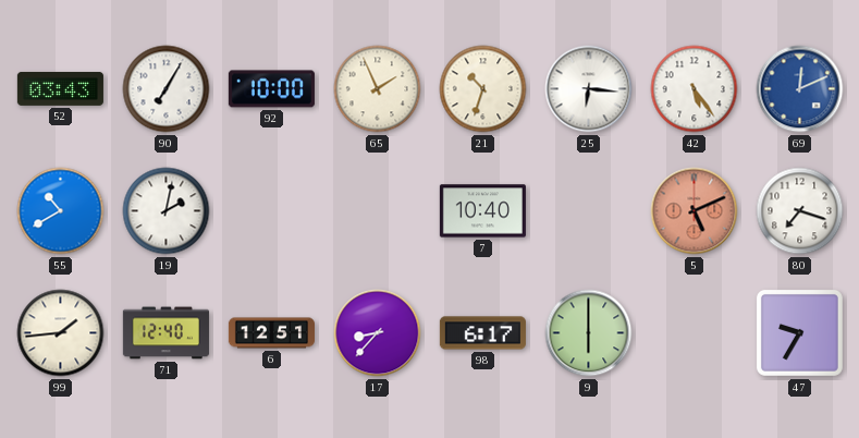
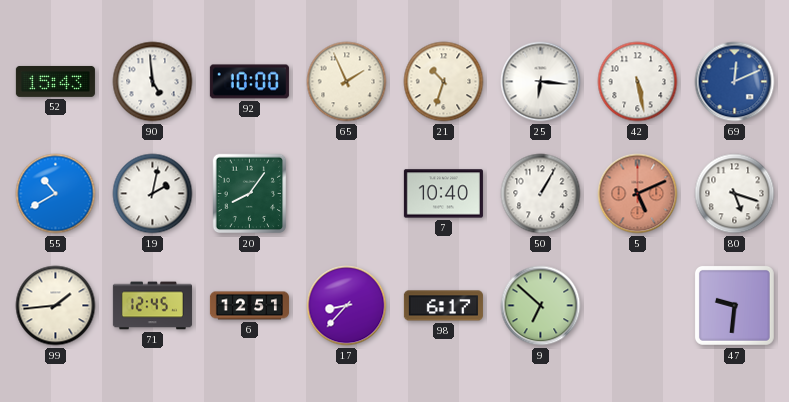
52: 03:43 -> 15:43 (55, 81)
90: 7:05 -> 4:59 (153, 82)
42: 5:24 -> 5:28 (638, 82)
20: none -> 8:06 (250, 194)
50: none -> 1:05 (541, 194)
80: 7:18 -> 5:18 (735, 194)
71: 12:40 -> 12:45 (152, 306)
9: 6:00 -> 6:52 (541, 306)
47: 9:35 -> 9:31 (734, 305)
